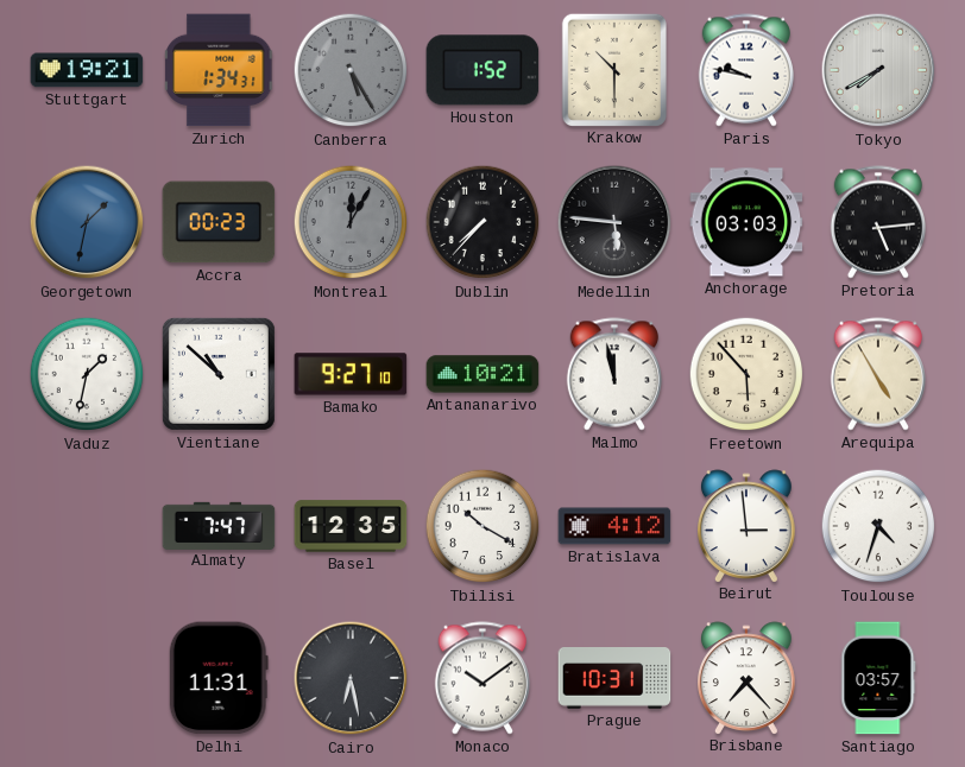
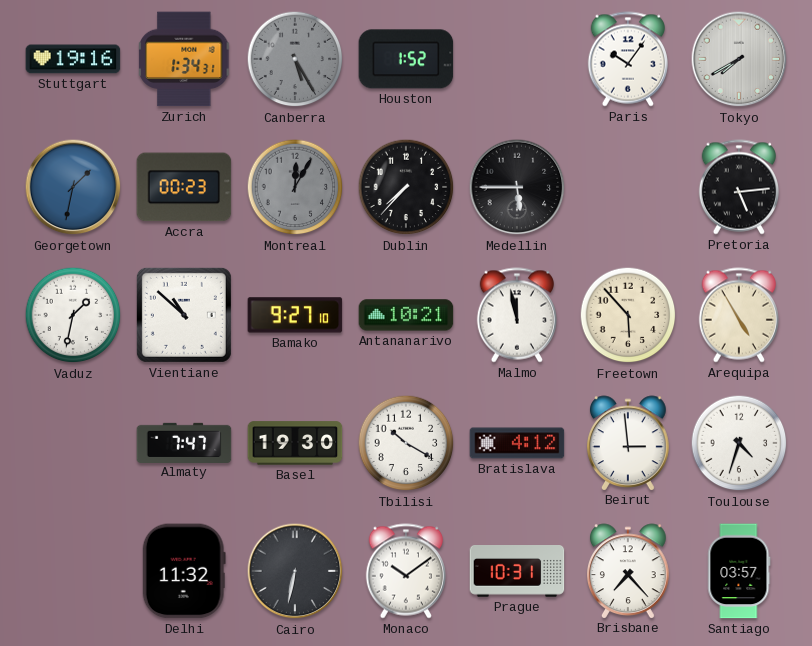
Stuttgart: 19:21 -> 19:16 (73, 59)
Krakow: 10:30 -> none (614, 69)
Paris: 9:47 -> 10:06 (628, 59)
Medellin: 5:46 -> 5:45 (517, 187)
Anchorage: 03:03 -> none (746, 222)
Basel: 12:35 -> 19:30 (295, 443)
Delhi: 11:31 -> 11:32 (184, 571)
Cairo: 6:28 -> 6:32 (295, 571)
